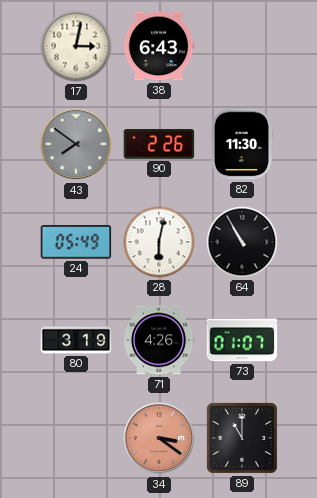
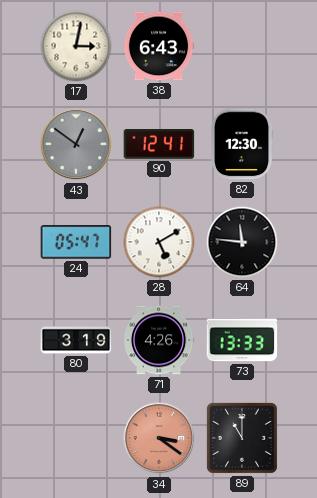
43: 7:51 -> 12:51 (76, 144)
90: 2:26 -> 12:41 (159, 145)
82: 11:30 -> 12:30 (241, 144)
24: 05:49 -> 05:47 (76, 242)
28: 6:02 -> 5:10 (159, 242)
64: 10:55 -> 11:46 (242, 242)
73: 01:07 -> 13:33 (242, 340)
